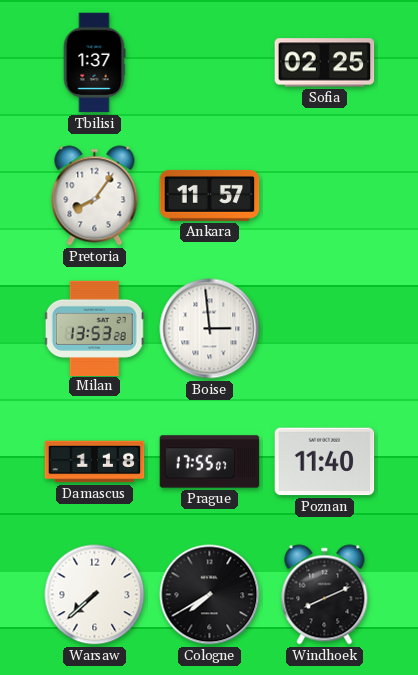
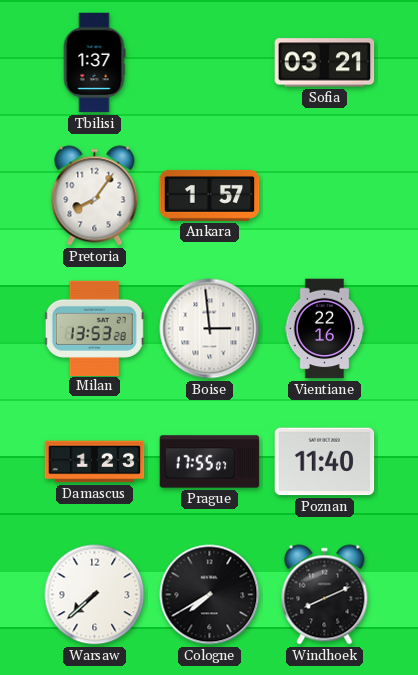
Sofia: 02:25 -> 03:21 (325, 63)
Ankara: 11:57 -> 1:57 (210, 195)
Vientiane: none -> 22:16 (325, 329)
Damascus: 1:18 -> 1:23 (95, 462)
